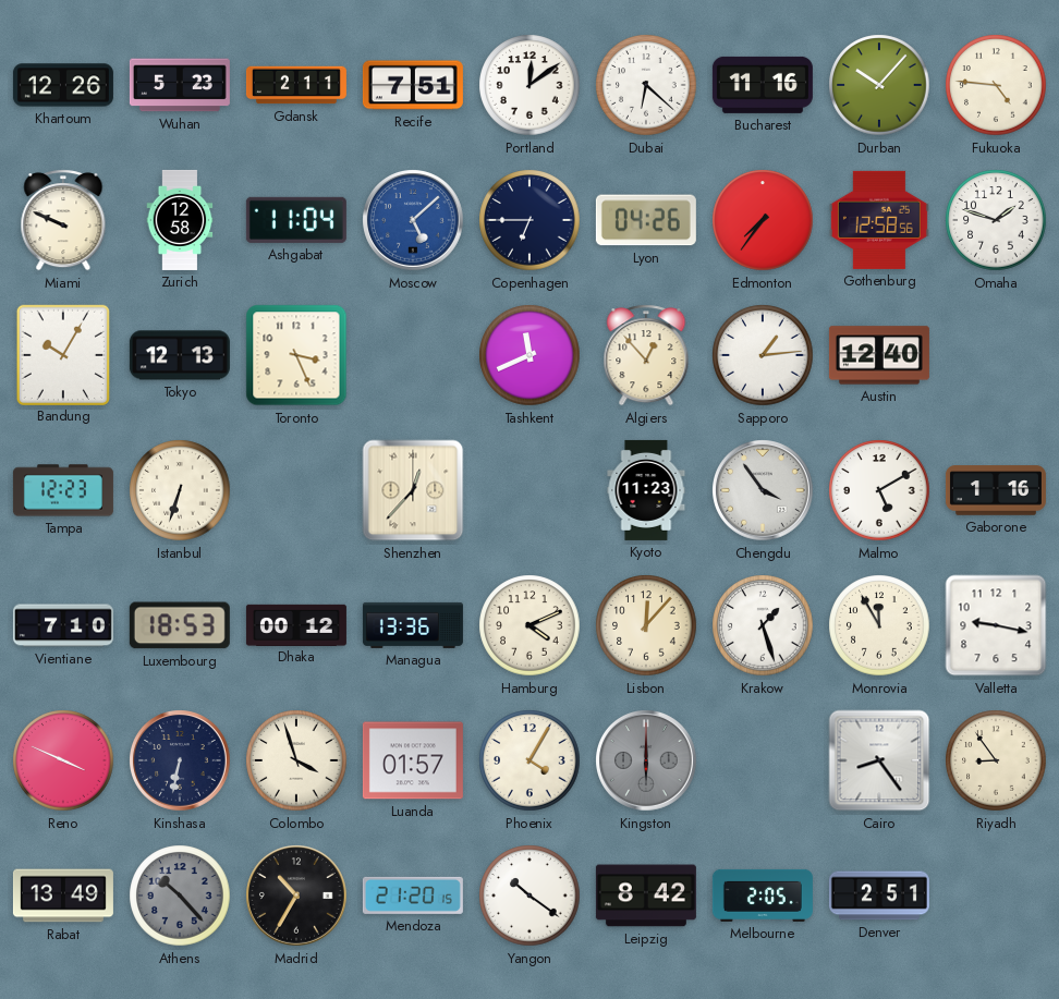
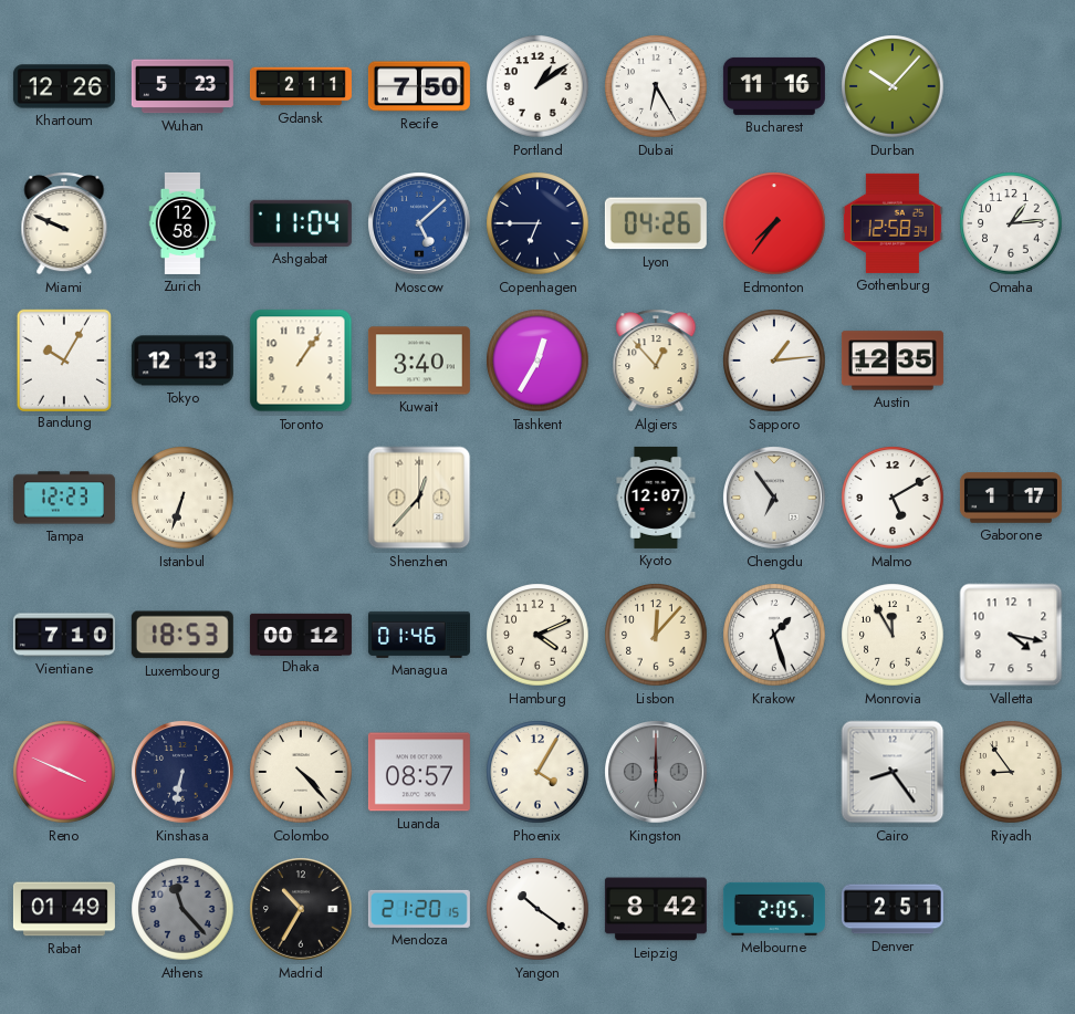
Recife: 7:51 -> 7:50 (419, 86)
Portland: 12:09 -> 1:09 (537, 86)
Dubai: 6:22 -> 6:25 (656, 86)
Fukuoka: 4:46 -> none (996, 85)
Gothenburg: 12:58:56 -> 12:58:34 (893, 223)
Omaha: 1:48 -> 1:14 (1011, 223)
Toronto: 3:26 -> 1:06 (301, 360)
Kuwait: none -> 3:40 (419, 360)
Tashkent: 11:41 -> 12:35 (537, 360)
Austin: 12:40 -> 12:35 (893, 360)
Kyoto: 11:23 -> 12:07 (656, 498)
Chengdu: 3:54 -> 6:54 (775, 499)
Gaborone: 1:16 -> 1:17 (1011, 498)
Managua: 13:36 -> 01:46 (419, 635)
Valletta: 9:17 -> 4:17 (1011, 635)
Colombo: 3:57 -> 4:23 (301, 772)
Luanda: 01:57 -> 08:57 (419, 772)
Rabat: 13:49 -> 01:49 (64, 909)
Athens: 10:23 -> 11:23 (182, 909)
